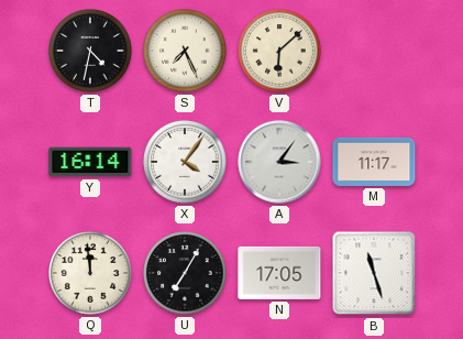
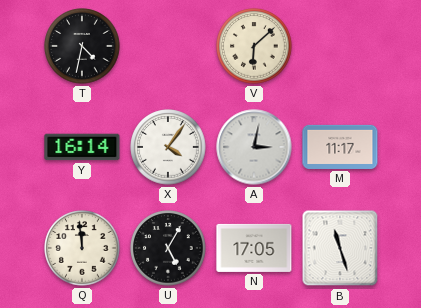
S: 7:26 -> none (185, 51)
A: 3:06 -> 3:02 (254, 147)
U: 7:05 -> 5:05 (168, 248)
